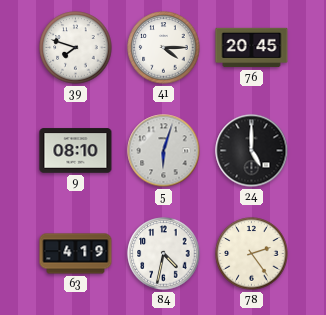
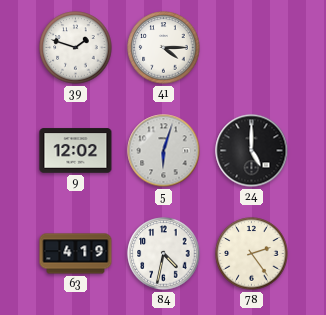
39: 7:48 -> 1:48 (76, 48)
76: 20:45 -> none (252, 48)
9: 08:10 -> 12:02 (76, 151)
